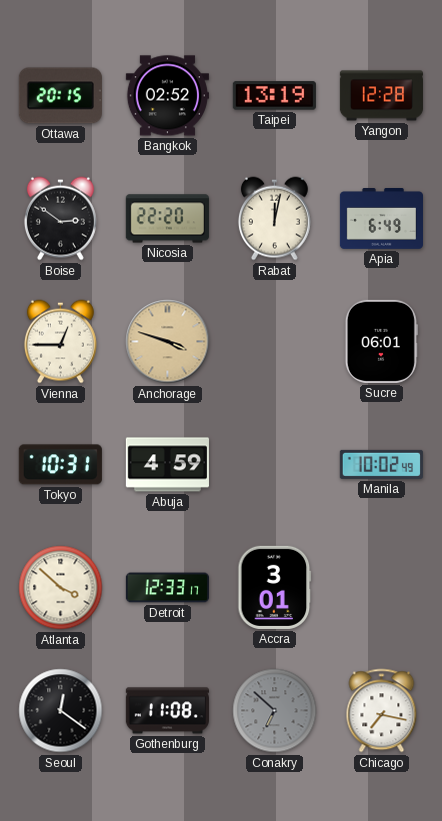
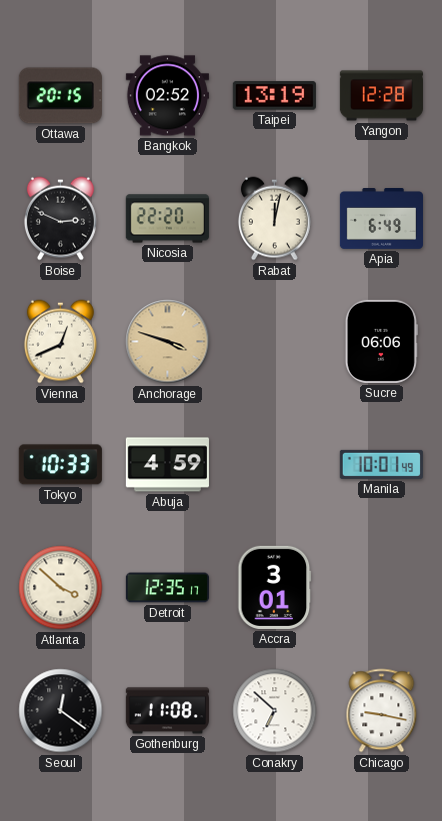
Boise: 2:51 -> 2:49 (60, 219)
Vienna: 12:45 -> 12:41 (60, 342)
Sucre: 06:01 -> 06:06 (381, 341)
Tokyo: 10:31 -> 10:33 (60, 465)
Manila: 10:02 -> 10:01 (381, 464)
Detroit: 12:33 -> 12:35 (167, 588)
Conakry dial: grey -> white (275, 711)
Chicago: 7:17 -> 9:17 (382, 711)
